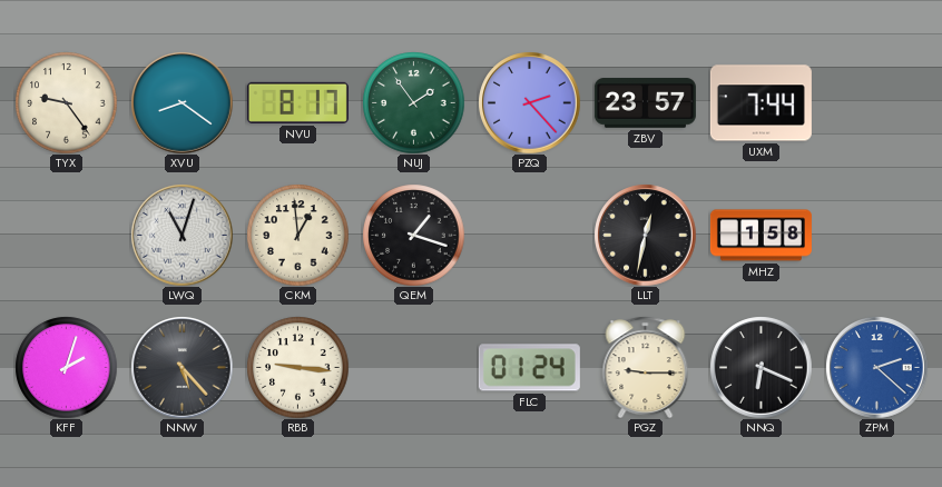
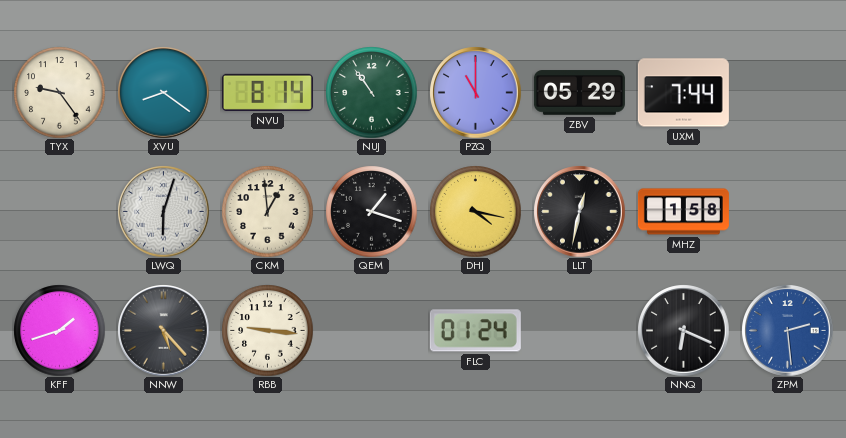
NVU: 8:17 -> 8:14 (267, 92)
NUJ: 1:54 -> 10:54 (371, 92)
PZQ: 2:23 -> 11:00 (475, 92)
ZBV: 23:57 -> 05:29 (579, 93)
LWQ: 11:03 -> 6:03 (163, 211)
DHJ: none -> 4:17 (475, 211)
KFF: 2:03 -> 1:42 (59, 330)
PGZ: 9:15 -> none (646, 367)
ZPM: 2:22 -> 2:29 (787, 330)
